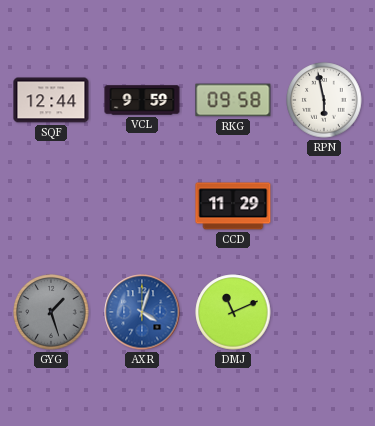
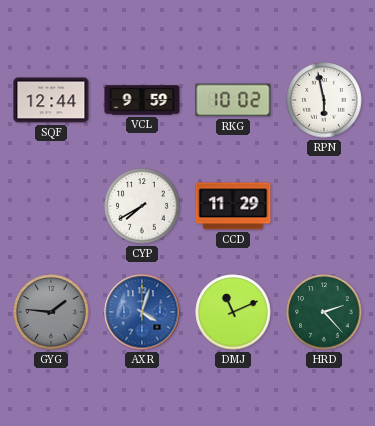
RKG: 09:58 -> 10:02 (233, 100)
CYP: none -> 7:40 (142, 206)
GYG: 1:27 -> 1:46 (51, 312)
HRD: none -> 2:23 (324, 312)
